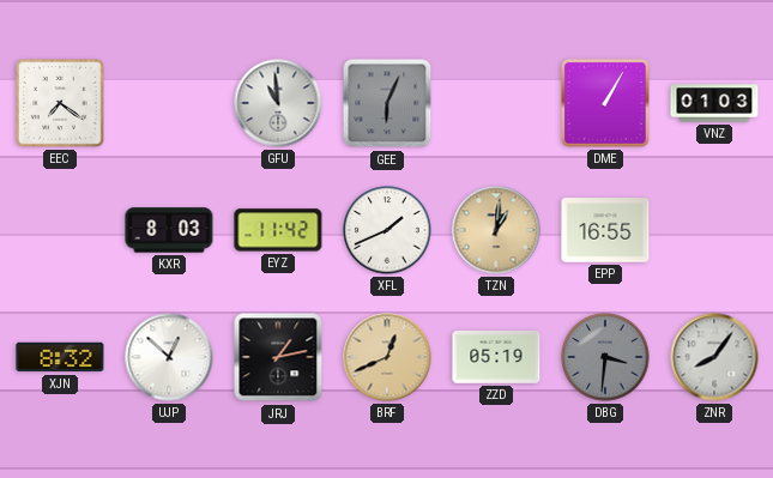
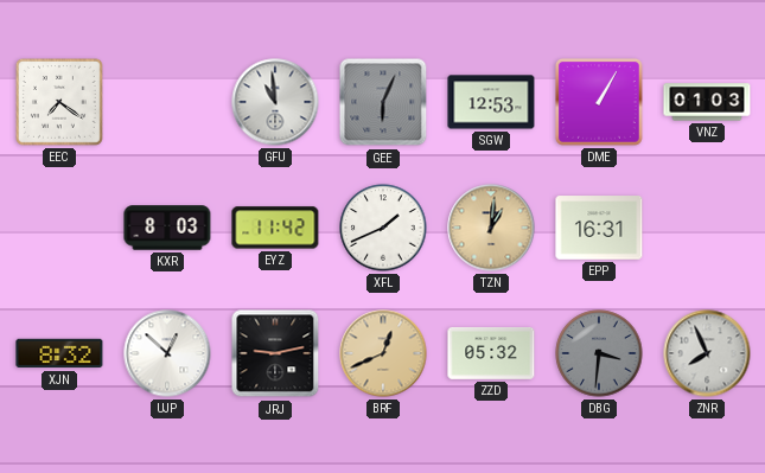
SGW: none -> 12:53 (491, 102)
EPP: 16:55 -> 16:31 (599, 228)
JRJ: 1:13 -> 9:13 (275, 353)
ZZD: 05:19 -> 05:32 (491, 353)
ZNR: 8:06 -> 7:56 (707, 353)
